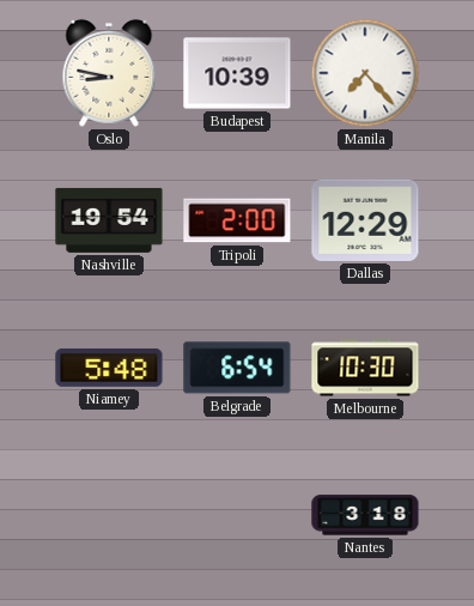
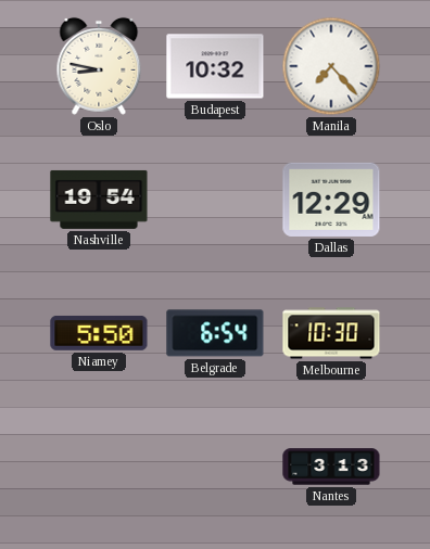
Budapest: 10:39 -> 10:32 (215, 66)
Tripoli: 2:00 -> none (237, 220)
Niamey: 5:48 -> 5:50 (99, 333)
Nantes: 3:18 -> 3:13 (331, 467)
